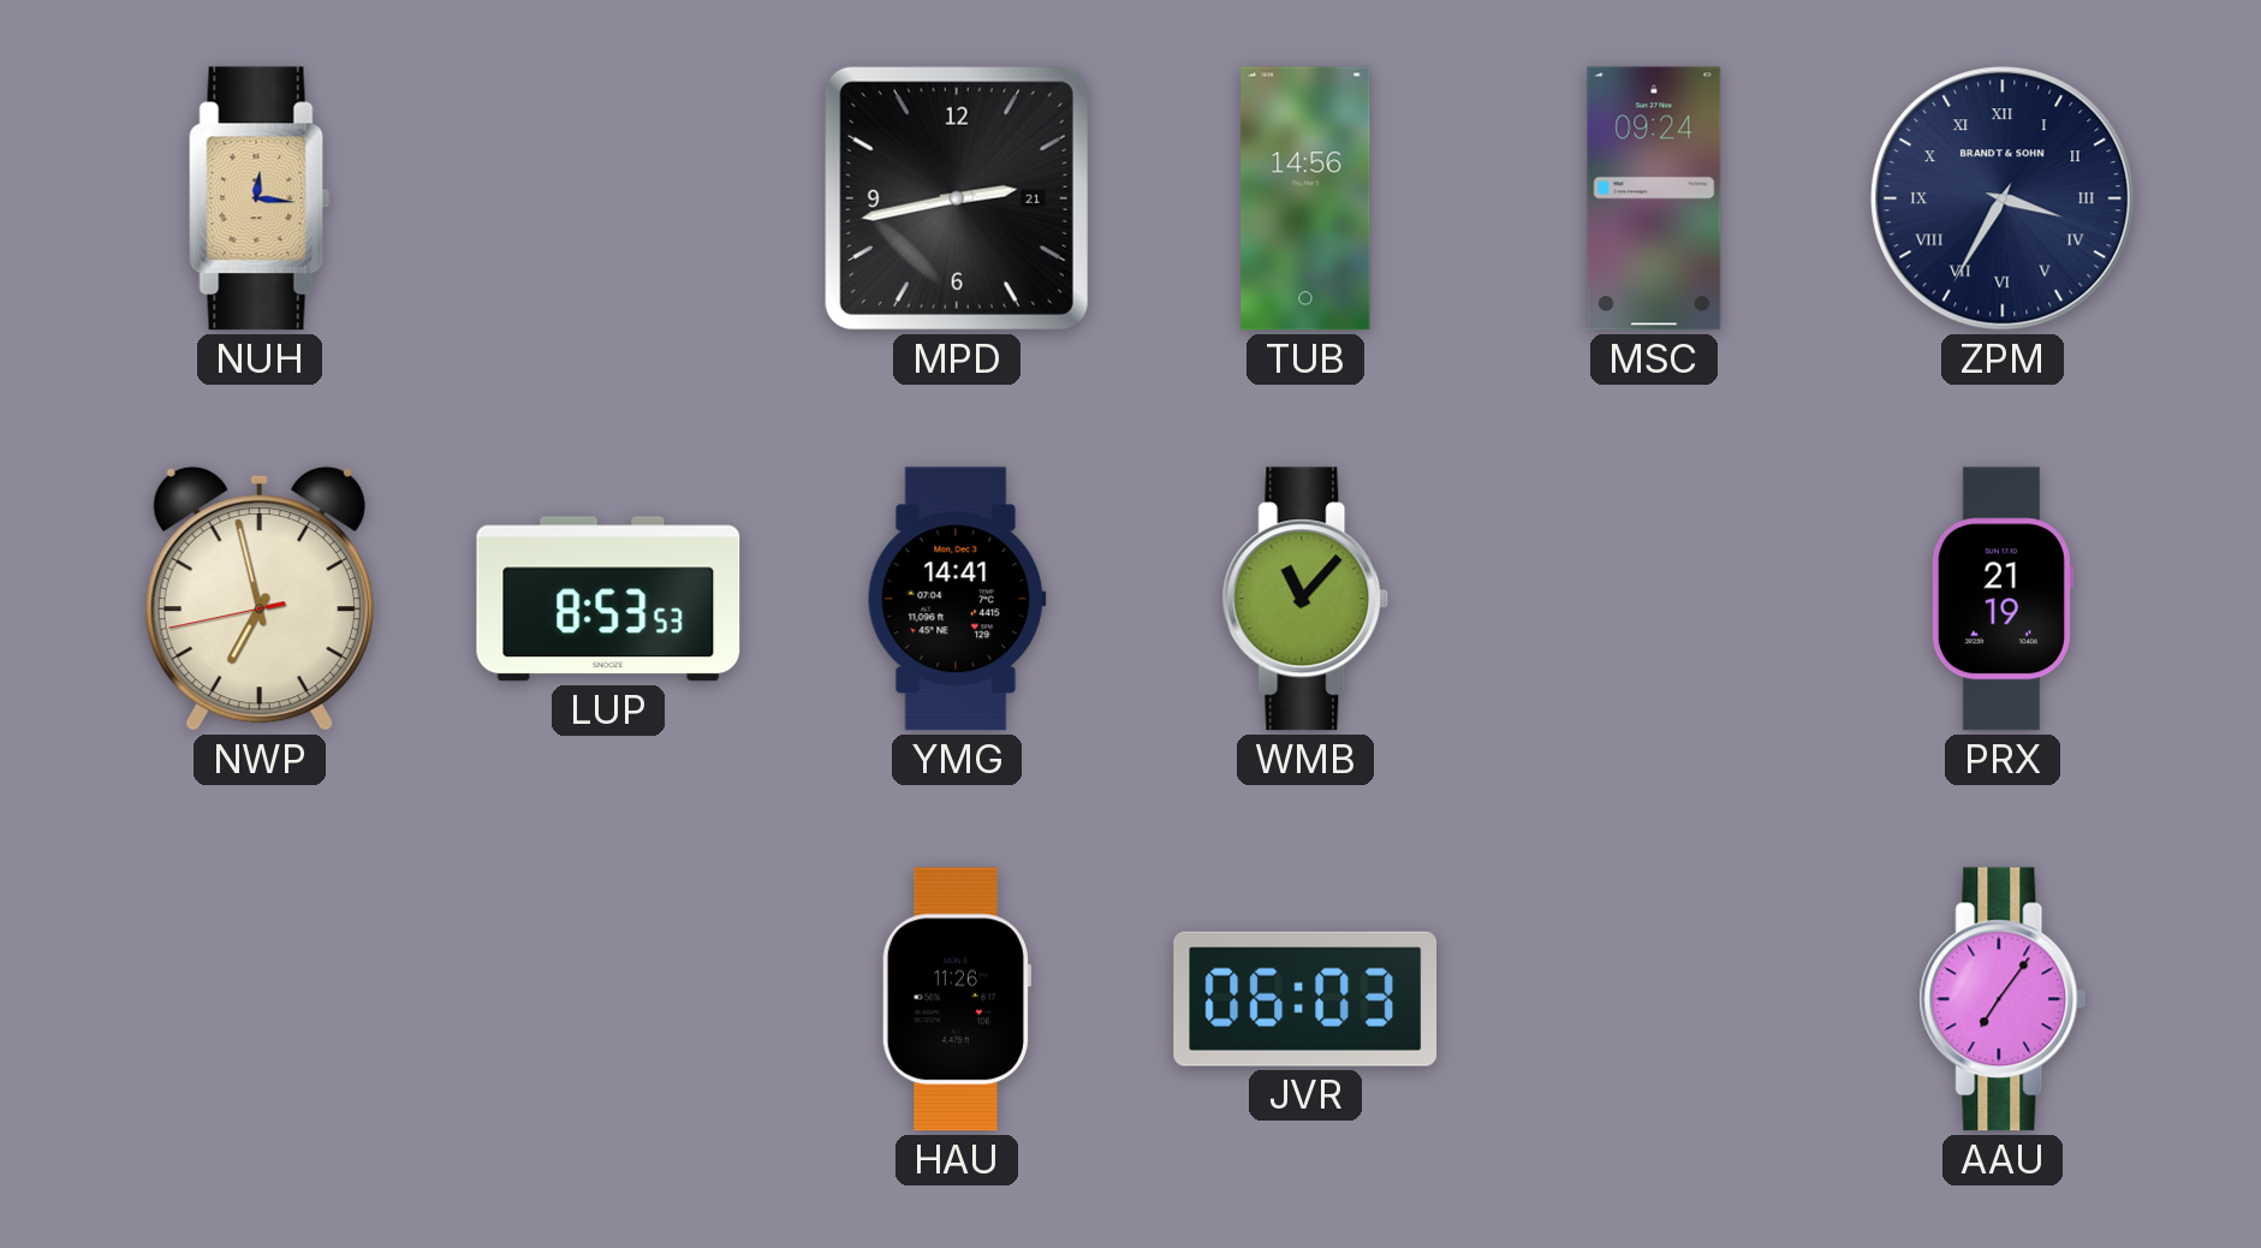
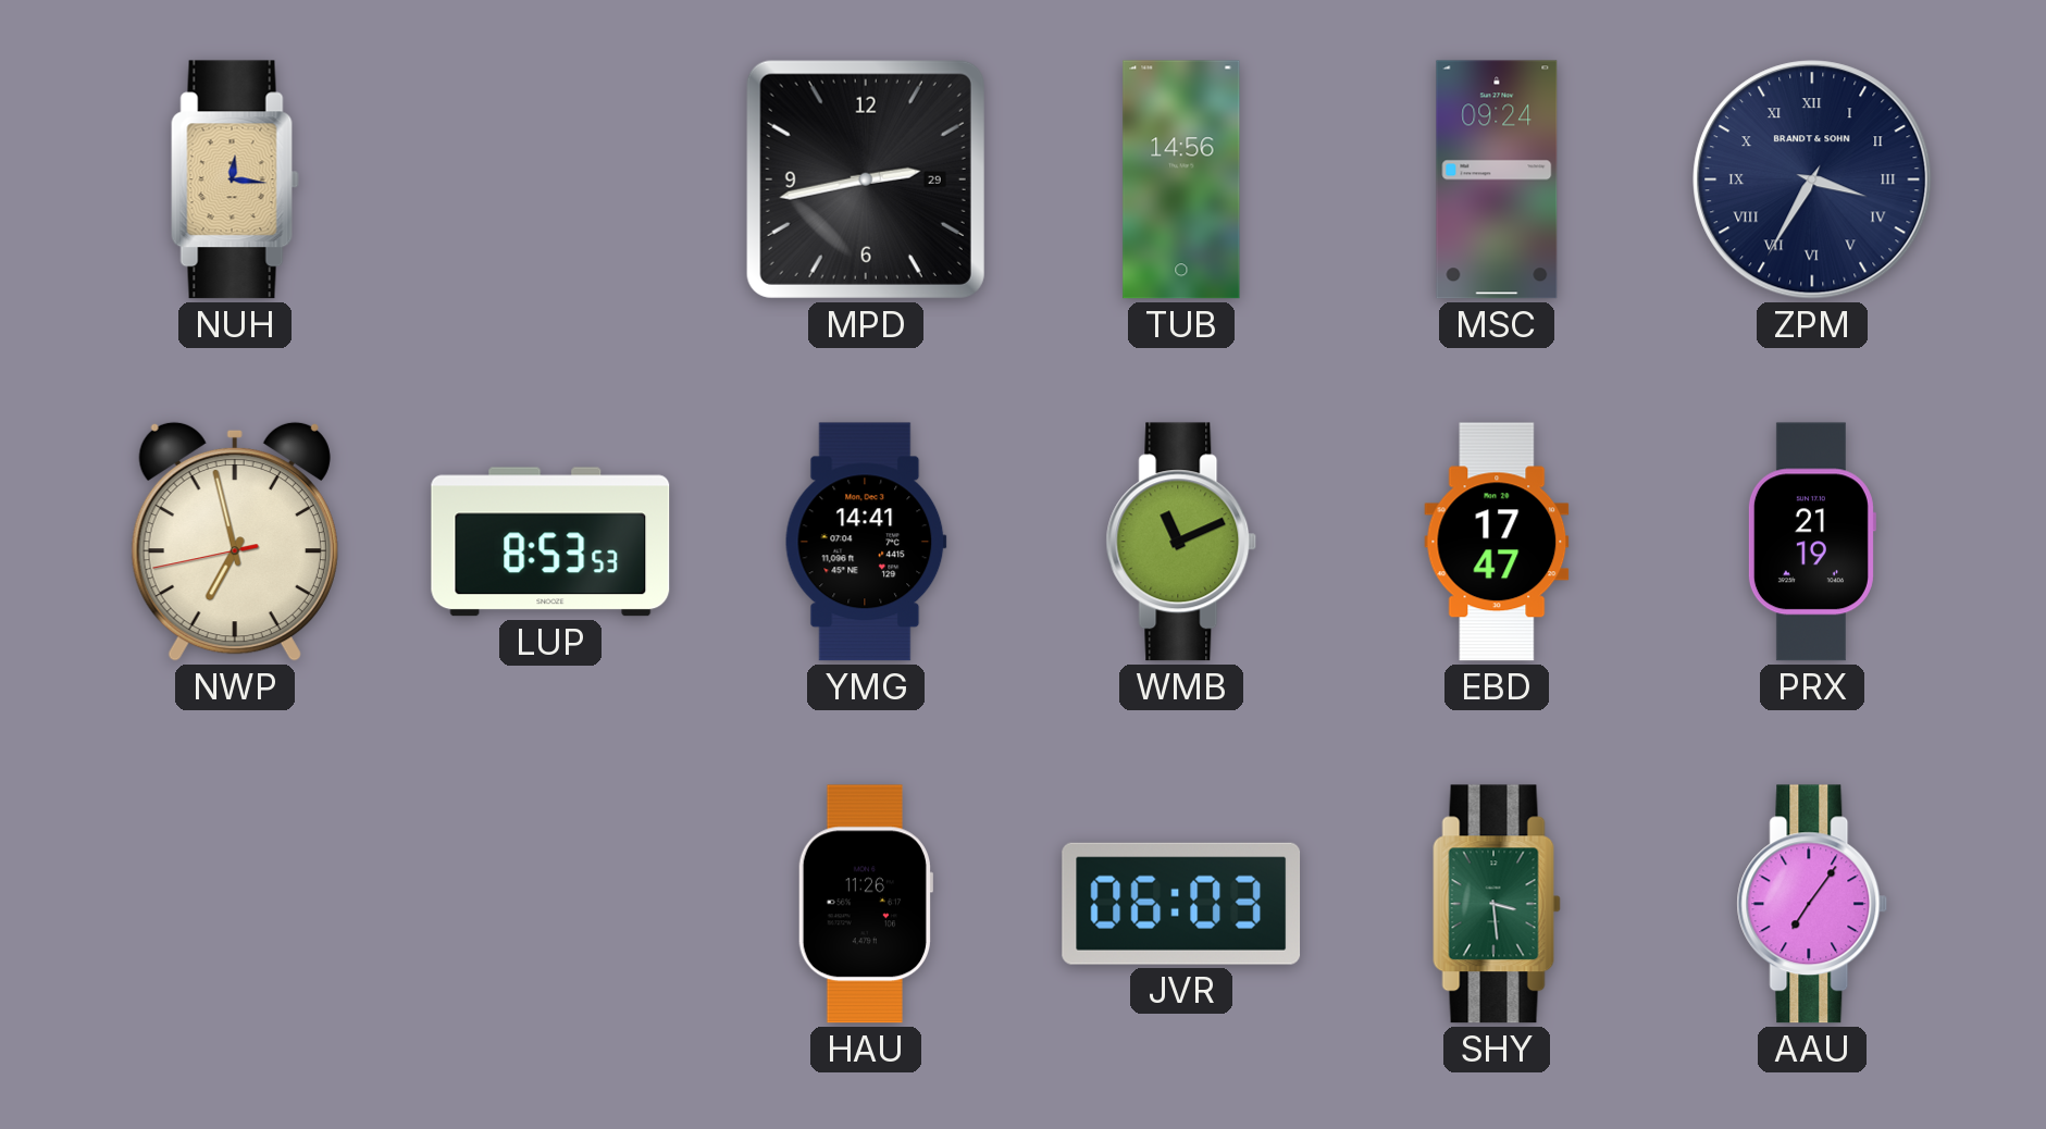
MPD date: 21 -> 29 (866, 179)
WMB: 11:07 -> 11:11 (1181, 542)
EBD: none -> 17:47 (1497, 542)
SHY: none -> 3:29 (1497, 904)
